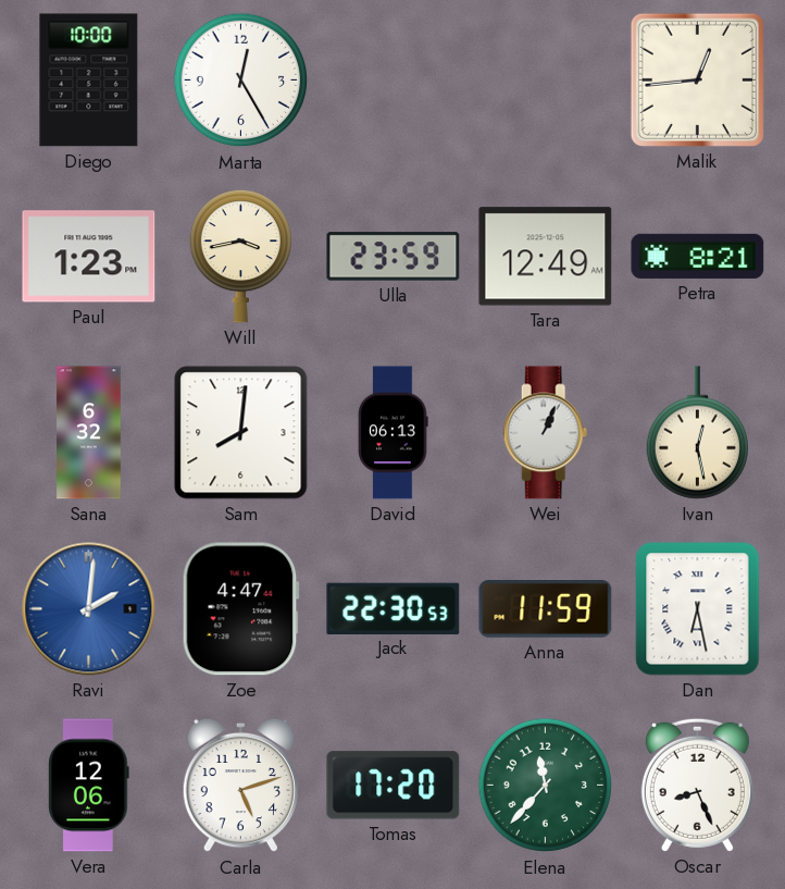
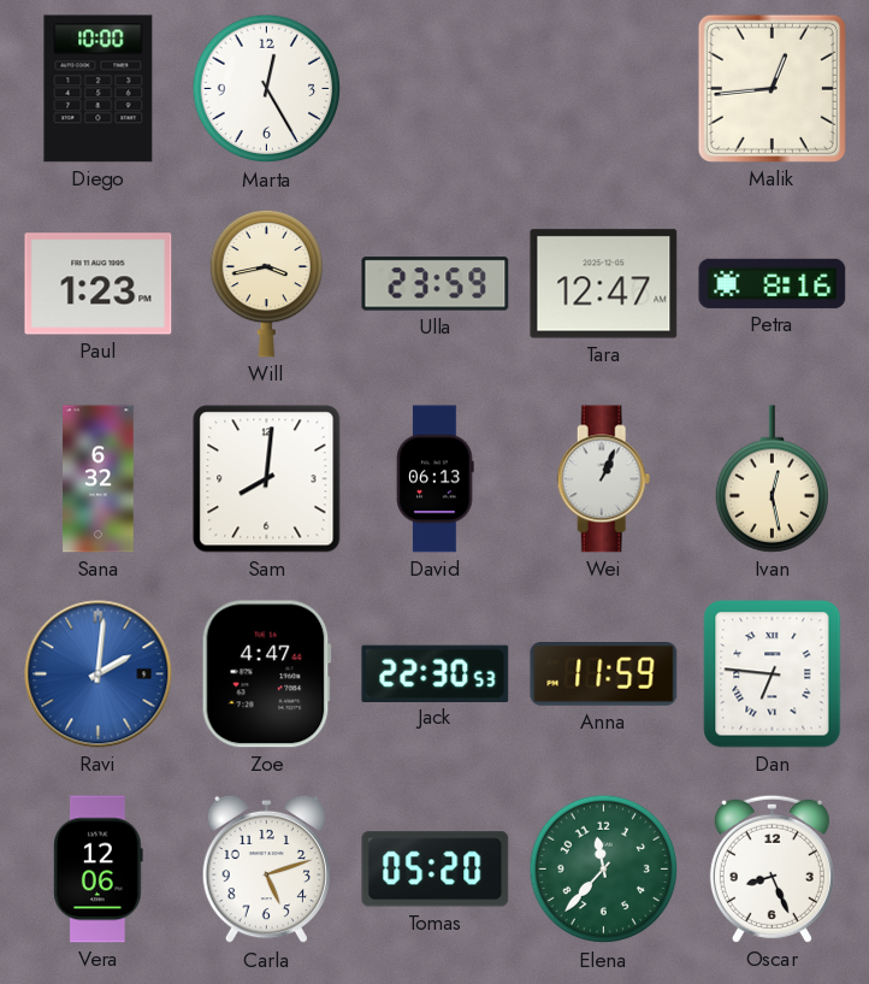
Tara: 12:49 -> 12:47 (604, 284)
Petra: 8:21 -> 8:16 (773, 283)
Dan: 6:28 -> 6:46 (773, 674)
Tomas: 17:20 -> 05:20 (436, 870)
